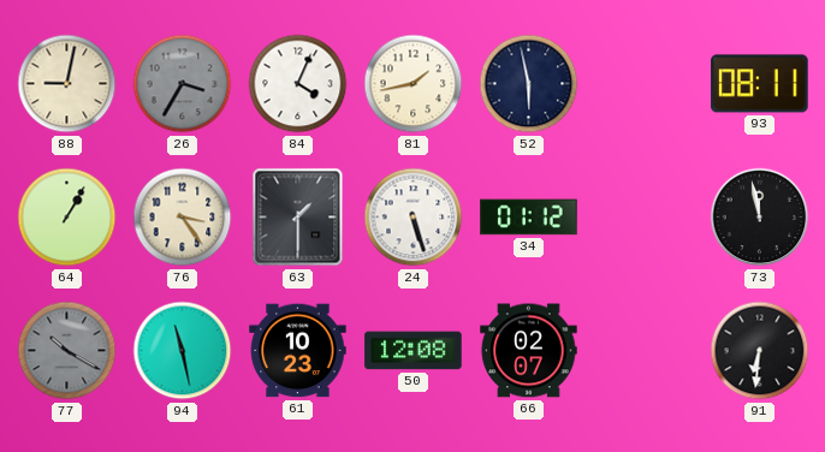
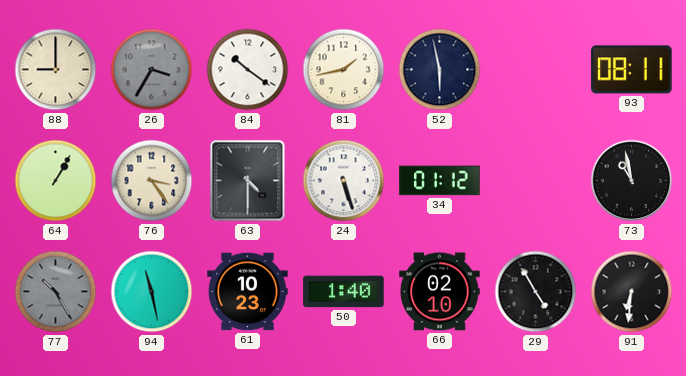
88: 9:02 -> 9:00 (56, 70)
84: 4:04 -> 10:21 (248, 70)
63: 1:30 -> 4:30 (248, 181)
73: 11:58 -> 10:58 (632, 181)
77: 10:20 -> 10:25 (56, 292)
50: 12:08 -> 1:40 (344, 292)
66: 02:07 -> 02:10 (440, 292)
29: none -> 4:55 (536, 292)
